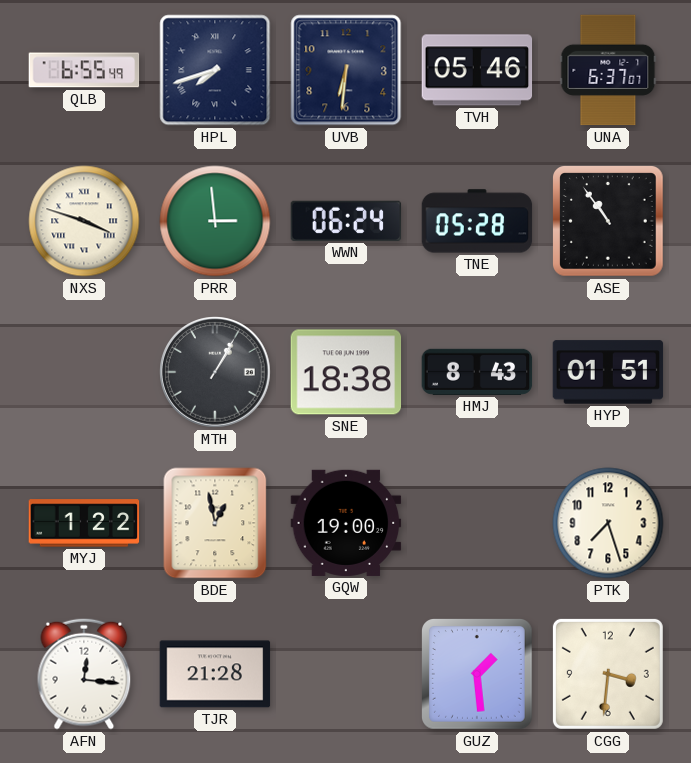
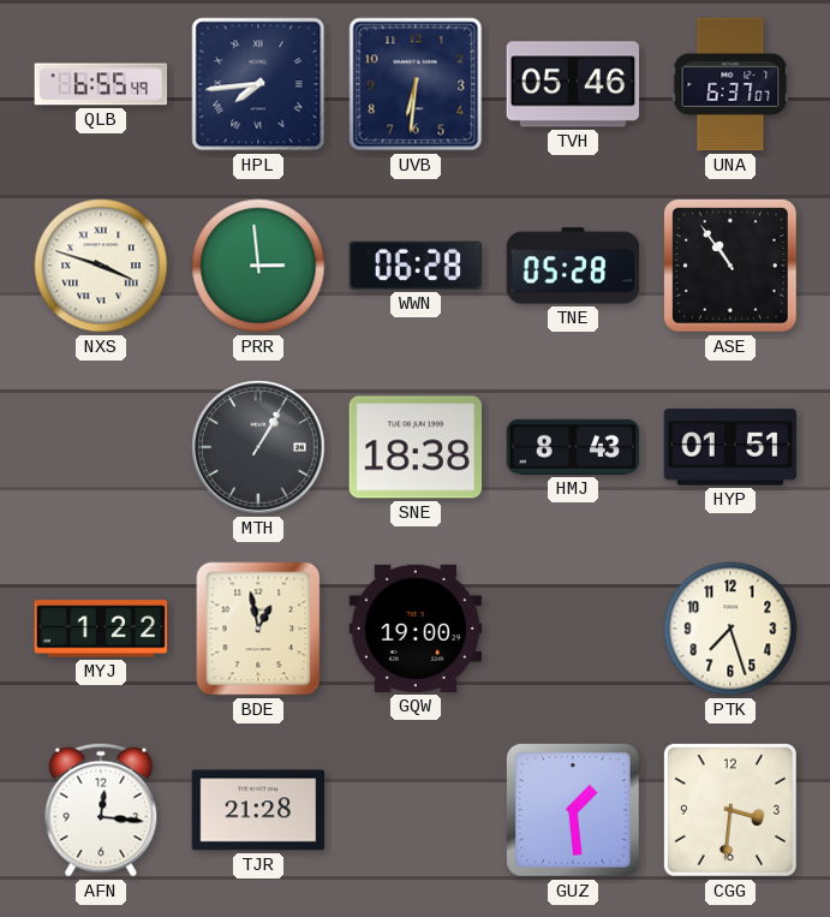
HPL: 7:42 -> 7:44 (258, 84)
WWN: 06:24 -> 06:28 (416, 266)
